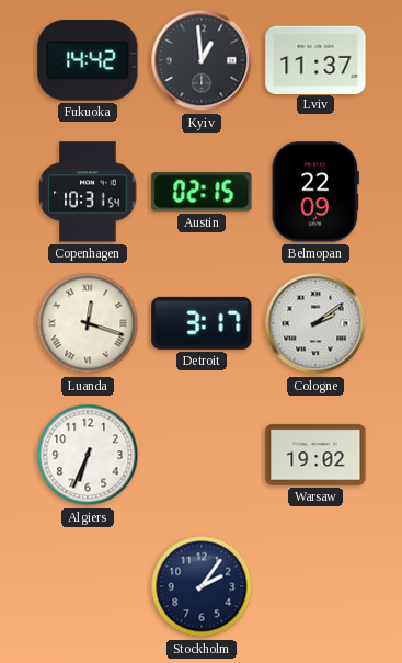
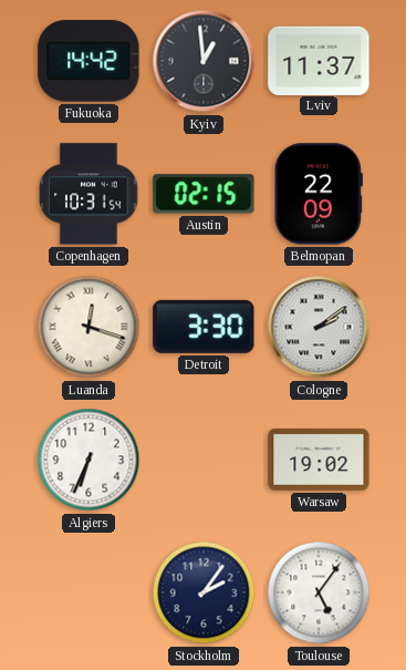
Detroit: 3:17 -> 3:30 (204, 327)
Toulouse: none -> 5:06 (319, 592)
